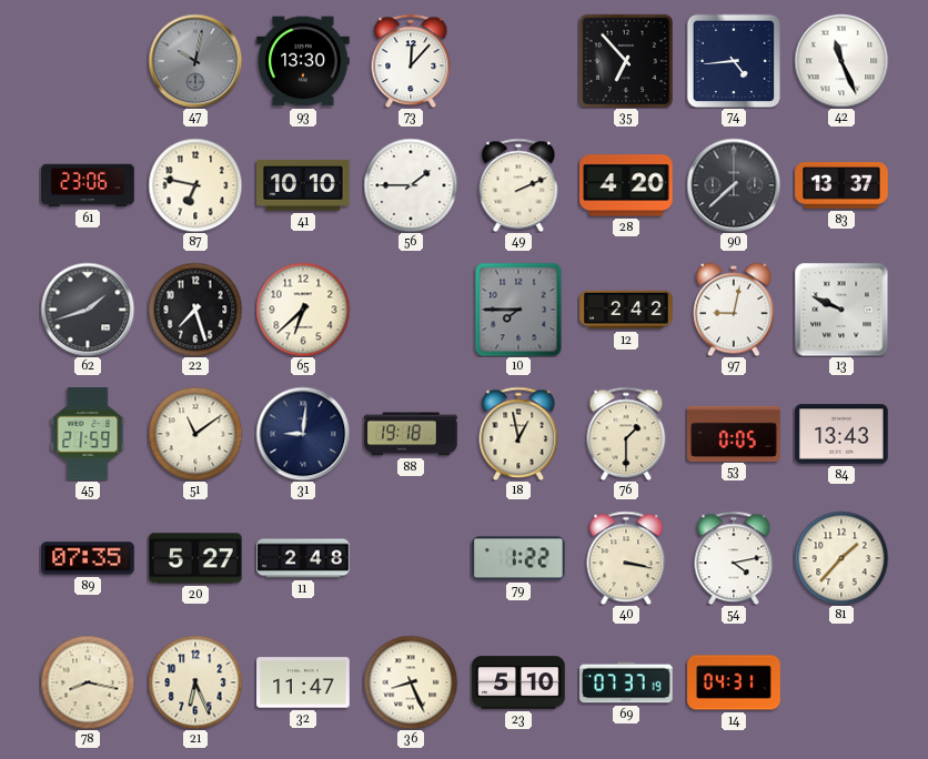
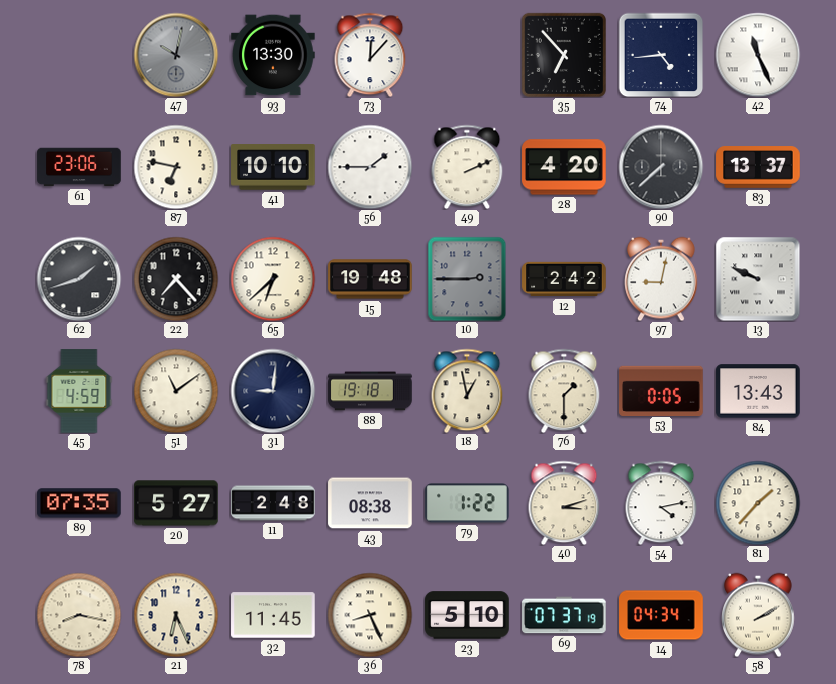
22: 7:27 -> 7:23 (176, 279)
15: none -> 19:48 (370, 279)
10: 7:45 -> 2:45 (467, 279)
45: 21:59 -> 4:59 (79, 391)
43: none -> 08:38 (370, 503)
40: 3:17 -> 3:12 (564, 503)
32: 11:47 -> 11:45 (273, 615)
14: 04:31 -> 04:34 (661, 615)
58: none -> 2:10 (758, 615)
